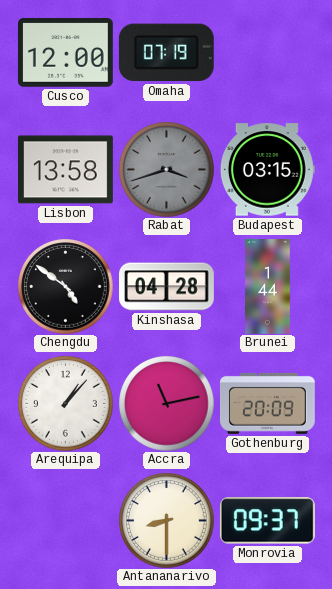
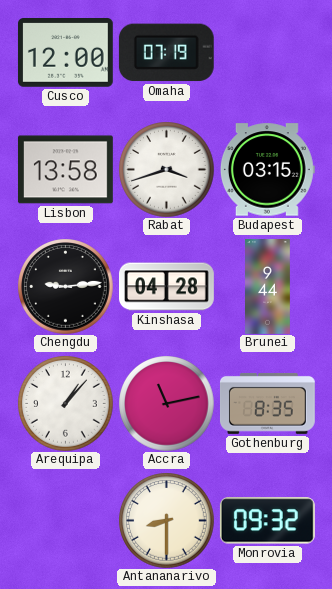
Rabat dial: grey -> white (166, 169)
Chengdu: 4:51 -> 9:14 (65, 286)
Brunei: 1:44 -> 9:44 (268, 287)
Gothenburg: 20:09 -> 8:35 (267, 403)
Monrovia: 09:37 -> 09:32 (267, 521)
